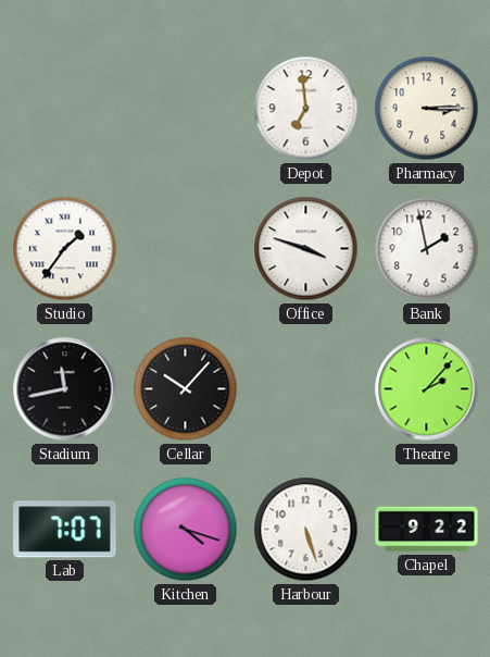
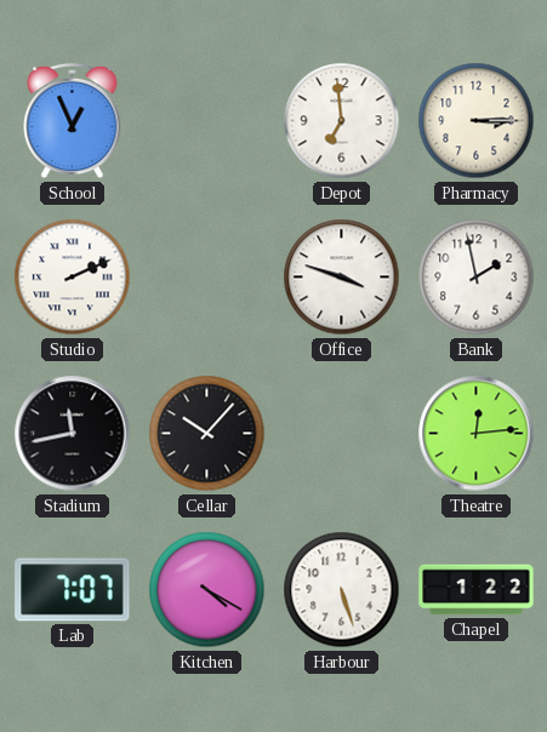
School: none -> 12:56 (73, 121)
Studio: 1:36 -> 2:11 (73, 278)
Theatre: 2:07 -> 12:14 (477, 434)
Kitchen: 4:18 -> 4:20 (207, 590)
Chapel: 9:22 -> 1:22 (477, 590)
